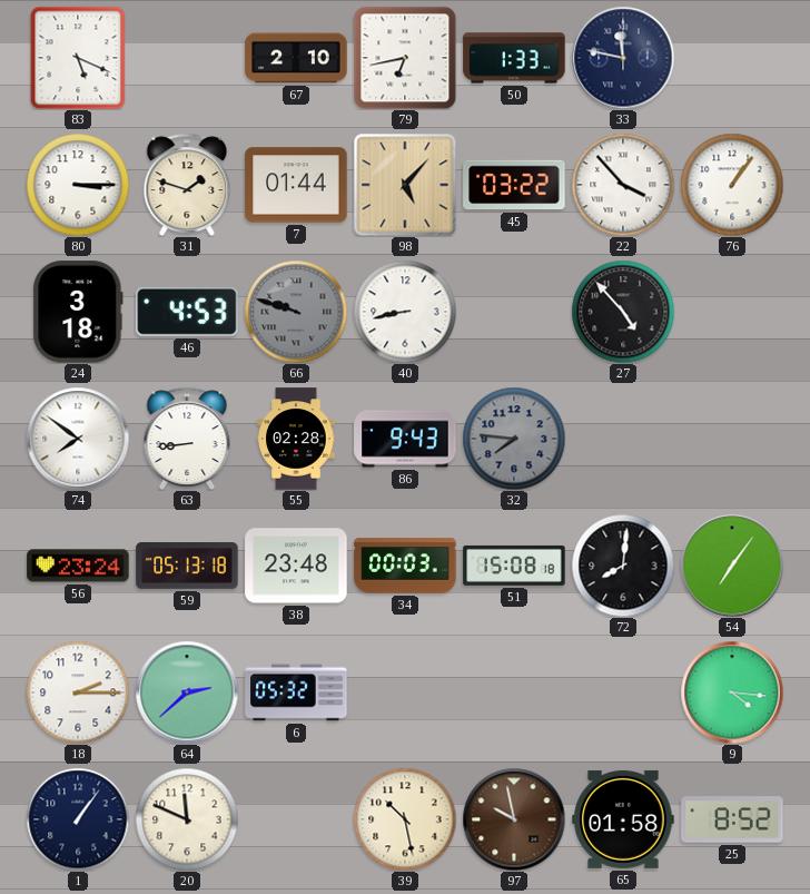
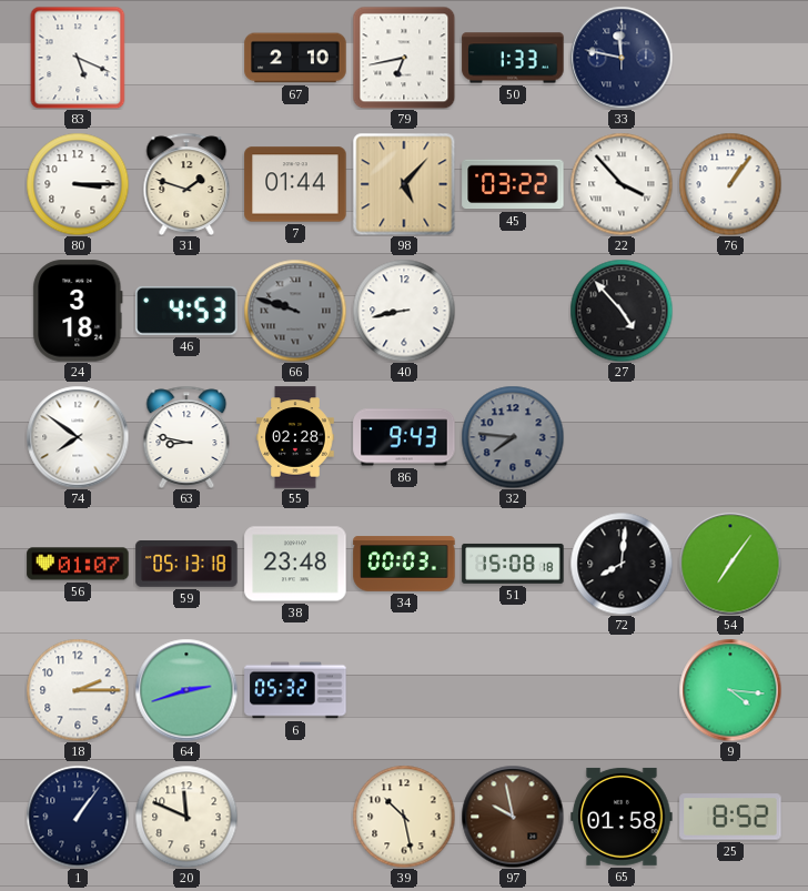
63: 8:44 -> 8:47 (186, 437)
56: 23:24 -> 01:07 (78, 564)
64: 2:38 -> 2:42 (186, 690)
